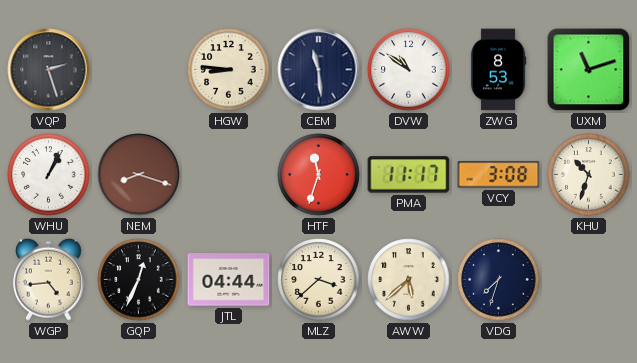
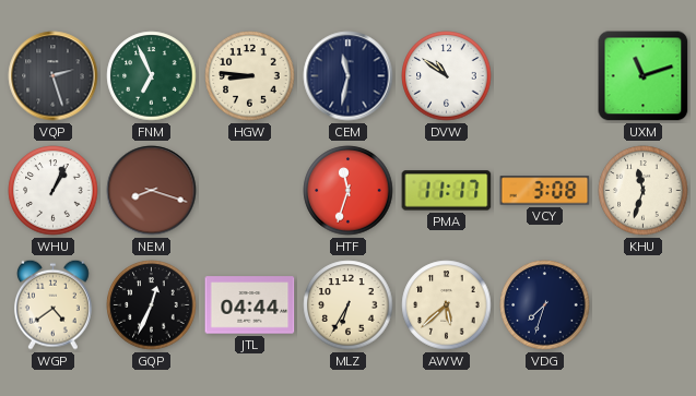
FNM: none -> 6:56 (152, 76)
CEM: 11:29 -> 11:32 (349, 76)
ZWG: 8:53 -> none (498, 70)
KHU: 10:33 -> 11:33 (644, 191)
WGP: 4:44 -> 4:39 (52, 304)
MLZ: 3:38 -> 6:35 (349, 305)
